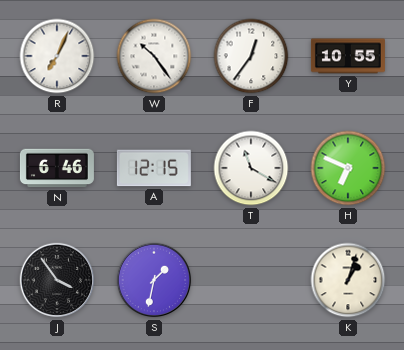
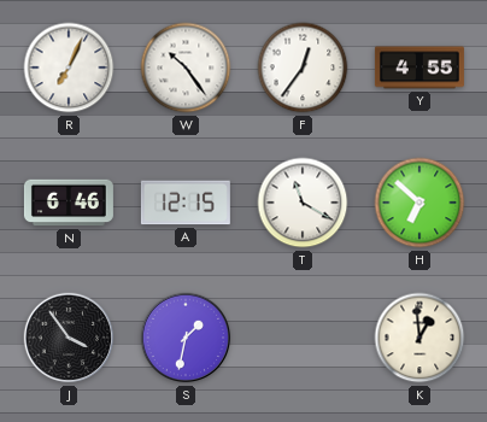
Y: 10:55 -> 4:55 (419, 68)
H: 6:49 -> 6:52 (419, 203)
K: 1:03 -> 12:59 (419, 338)
